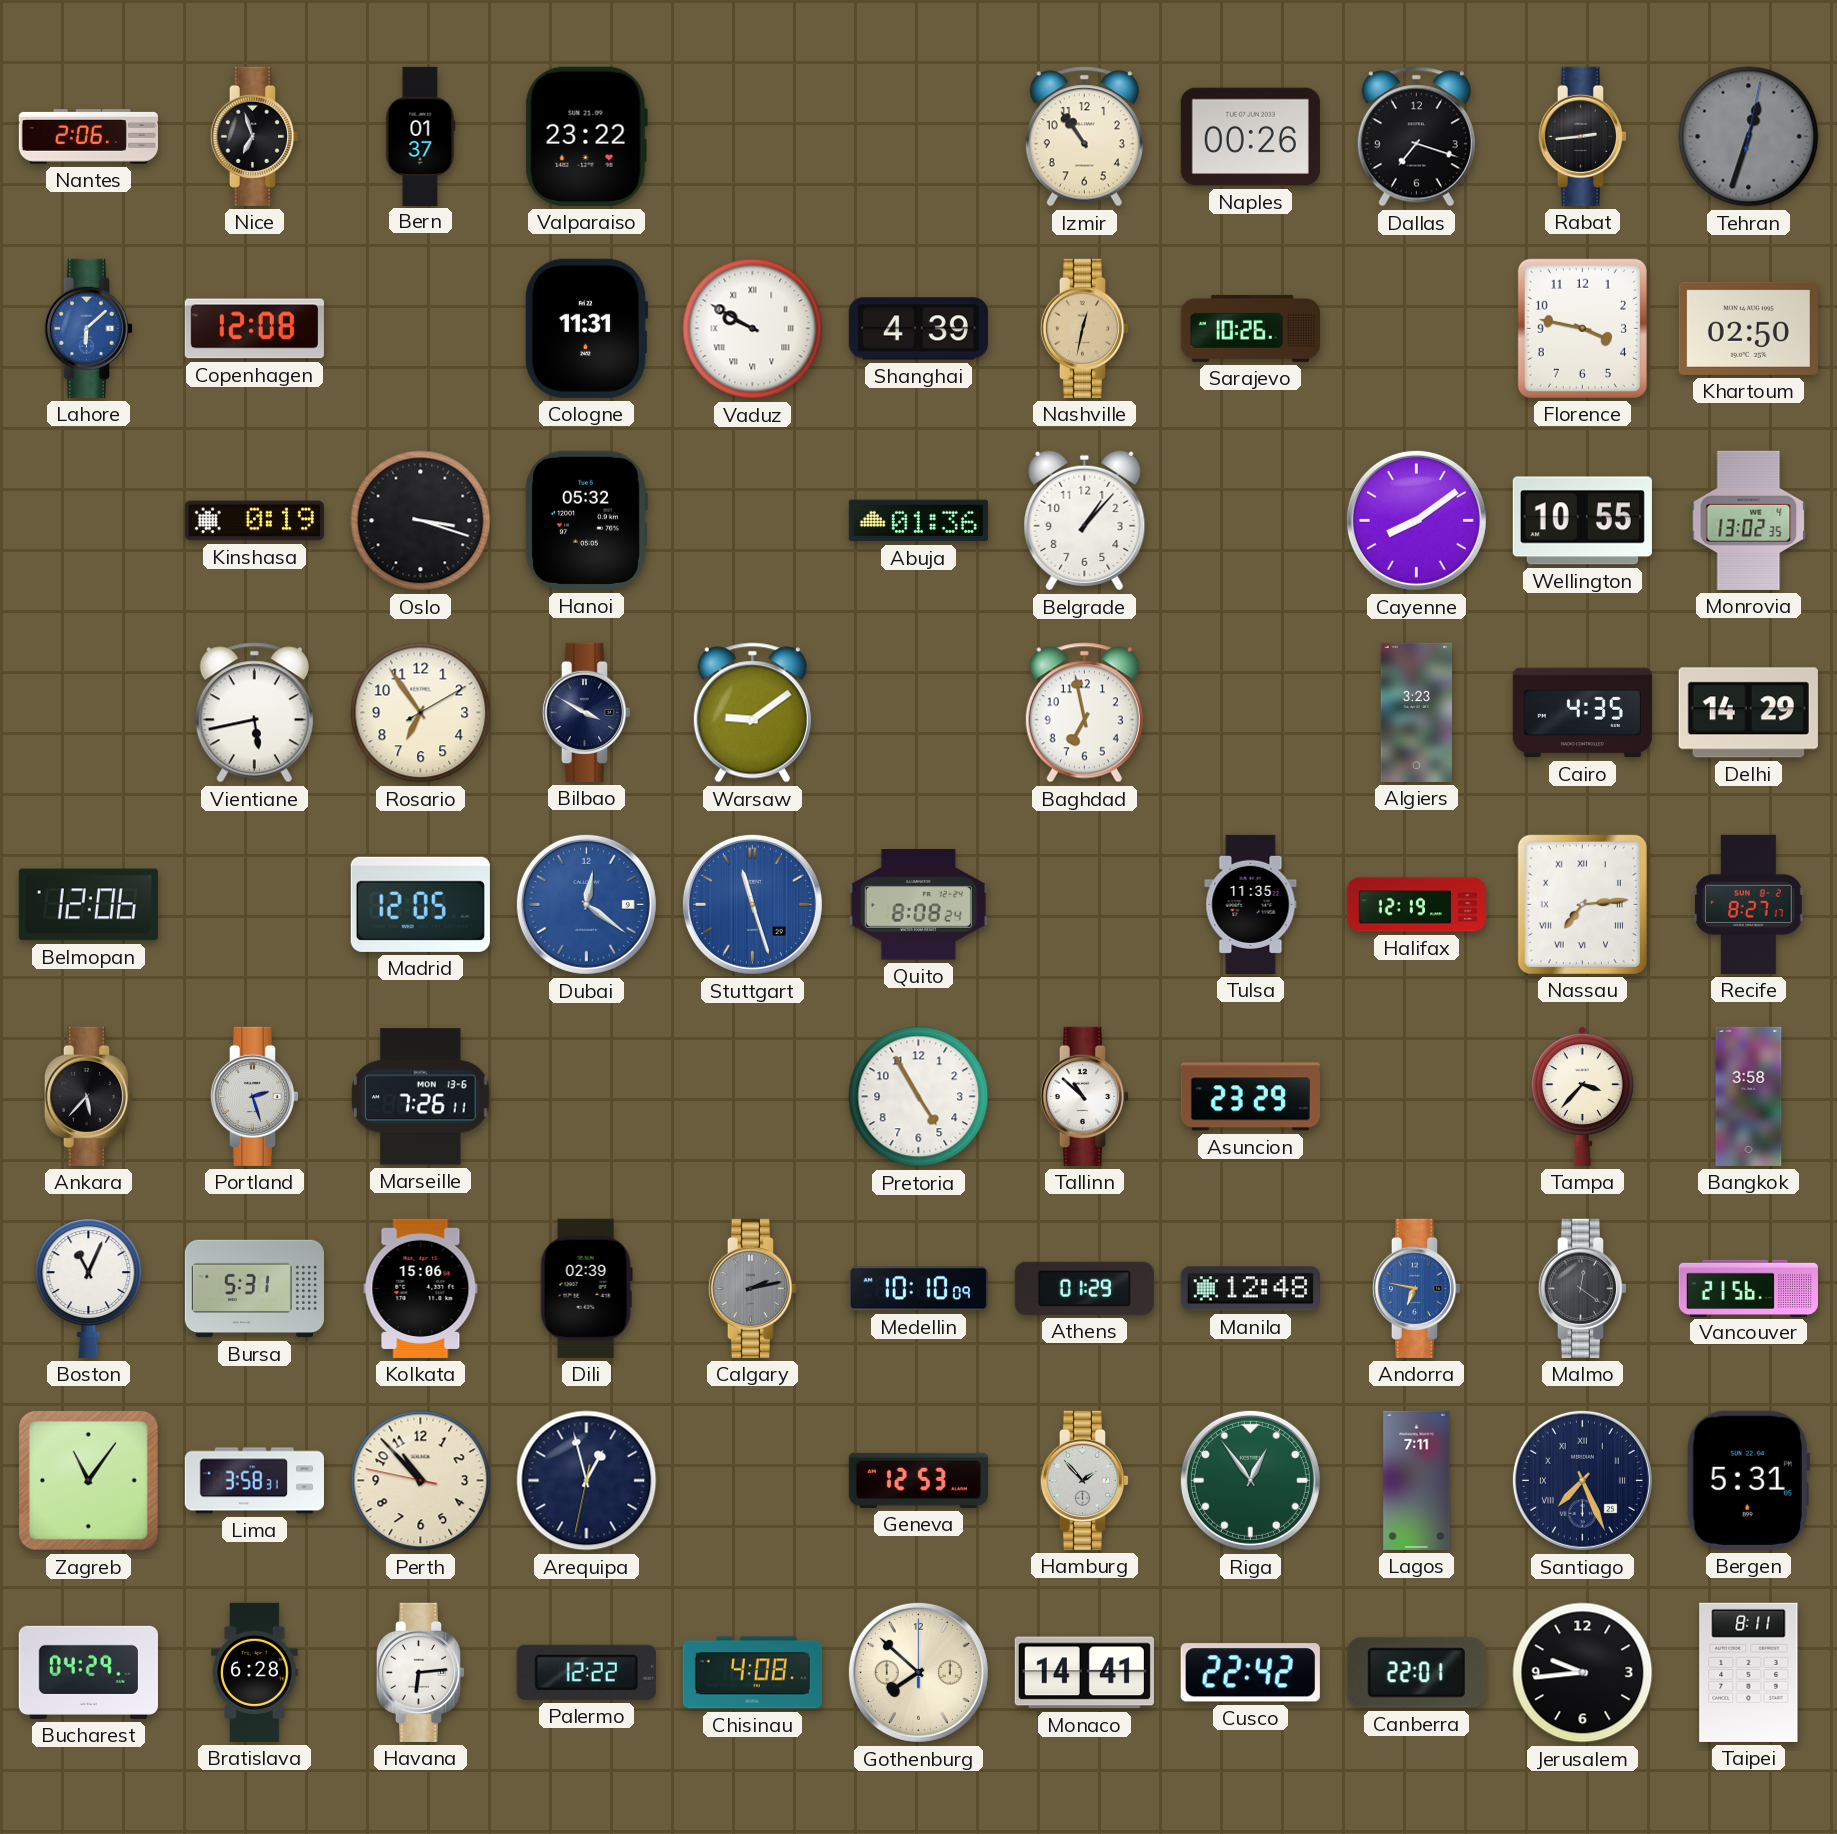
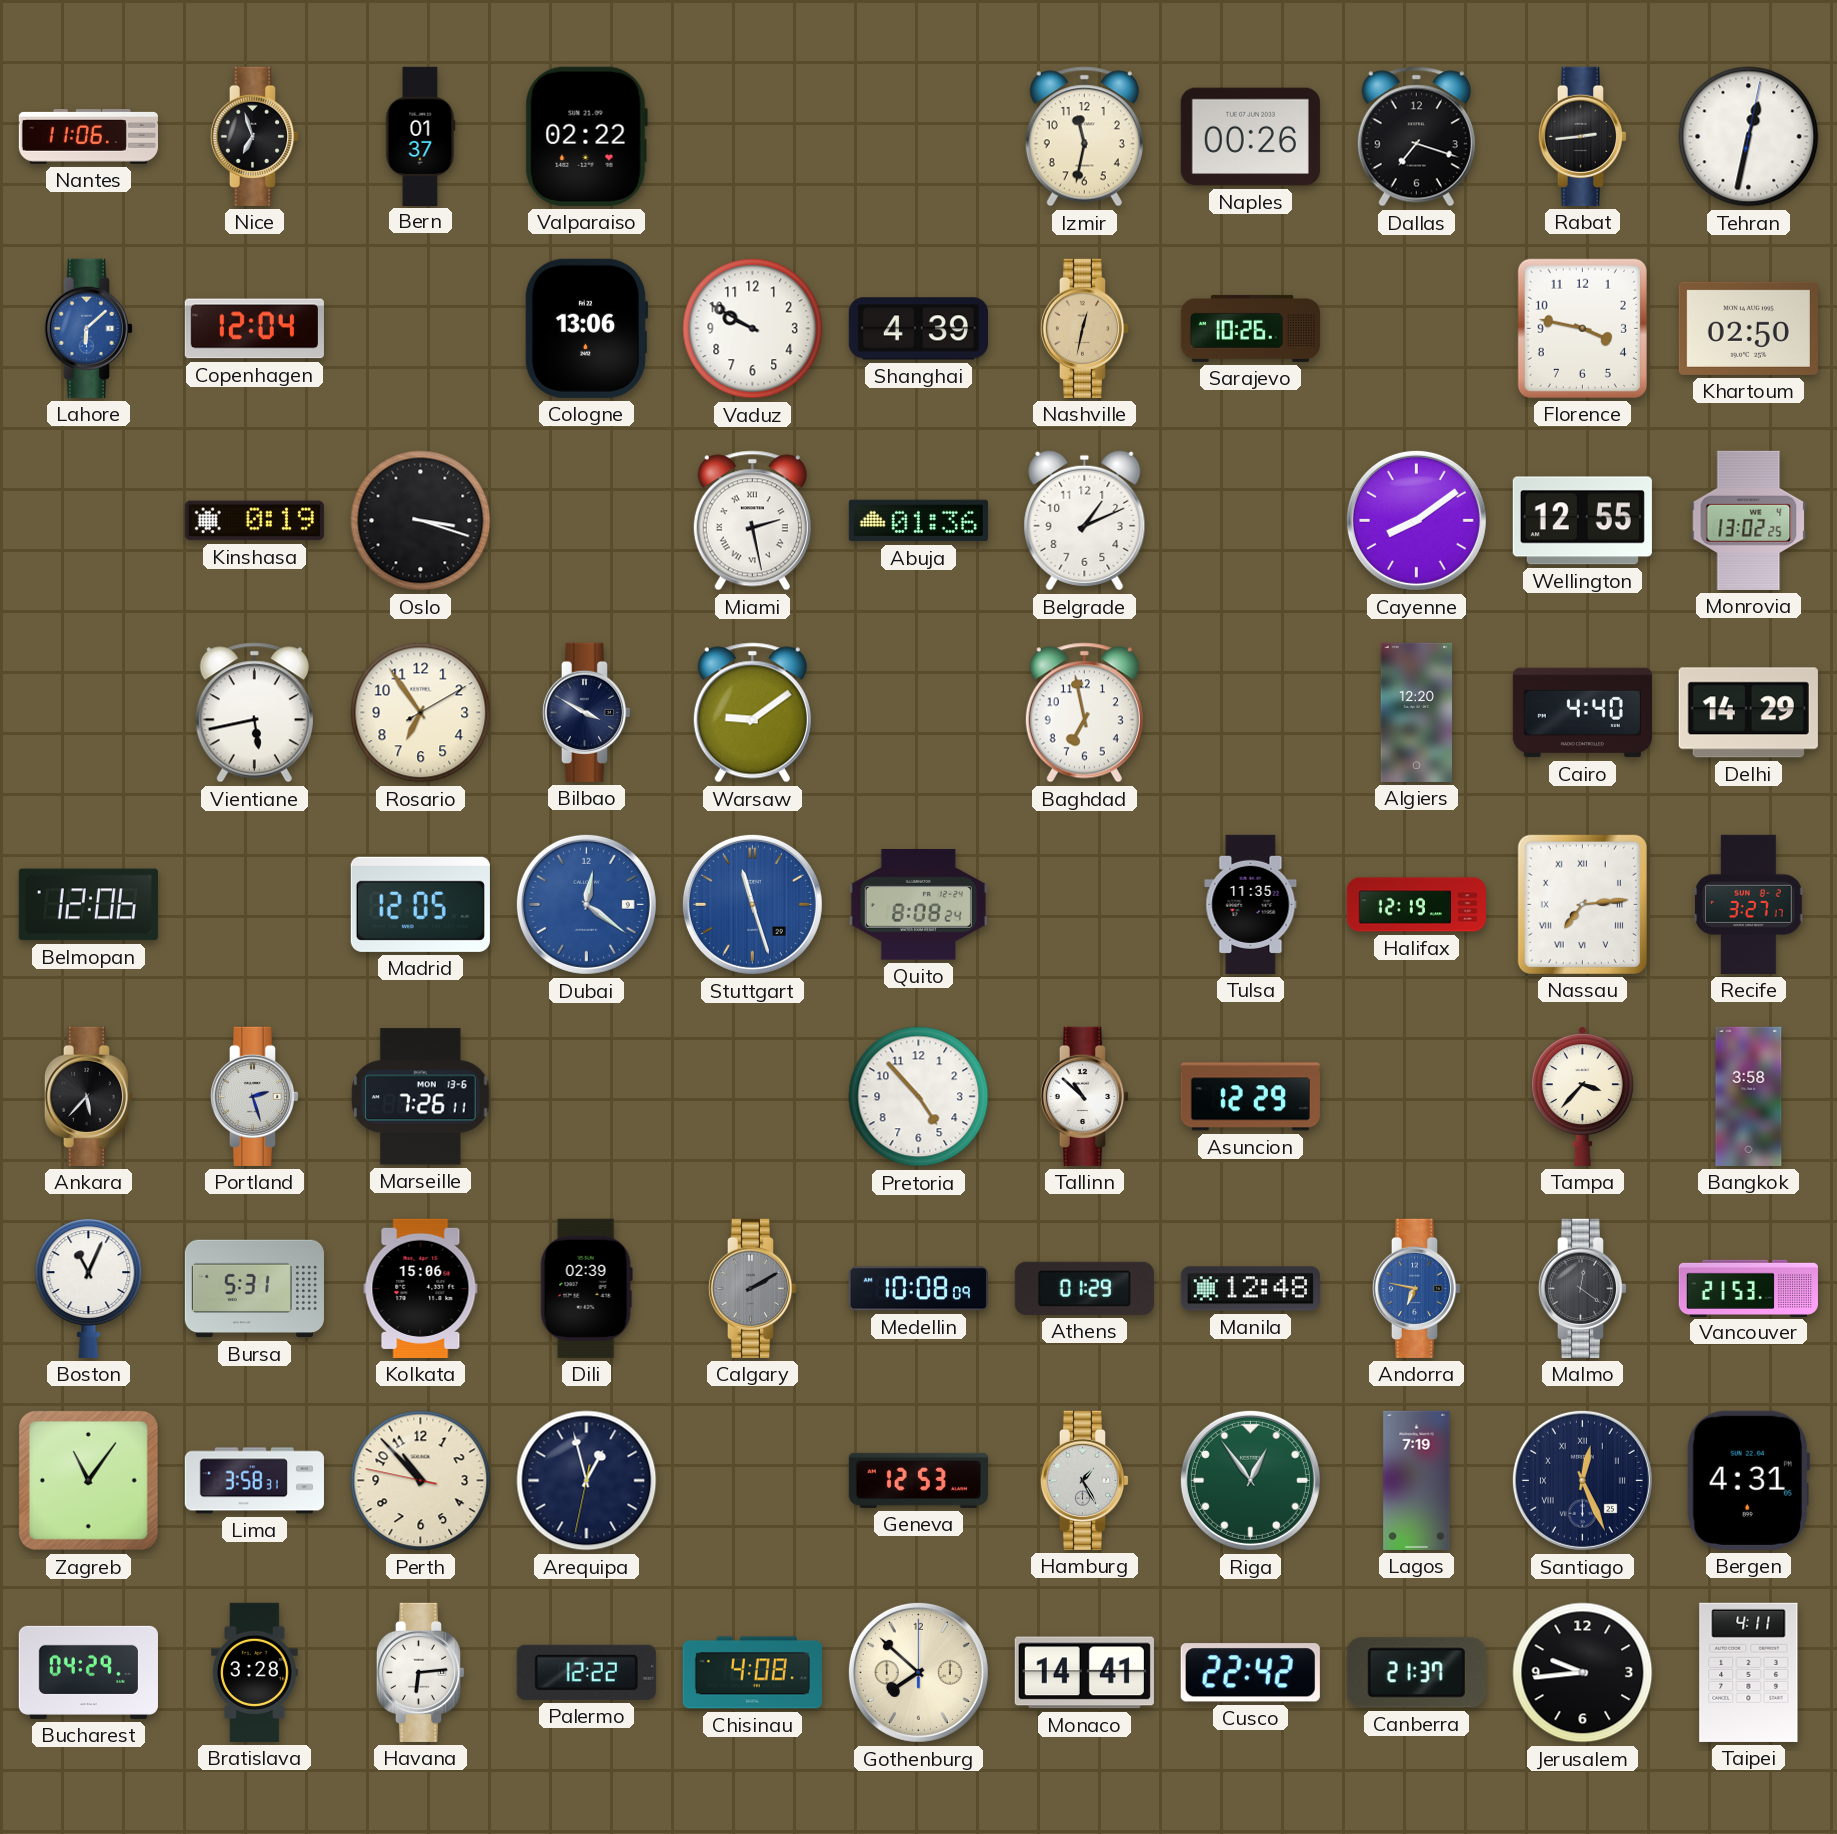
Nantes: 2:06 -> 11:06 (88, 137)
Valparaiso: 23:22 -> 02:22 (586, 136)
Izmir: 10:54 -> 11:32 (1084, 137)
Tehran: 12:33 -> 12:32 (1749, 137)
Tehran dial: grey -> white (1749, 137)
Copenhagen: 12:08 -> 12:04 (254, 329)
Cologne: 11:31 -> 13:06 (586, 328)
Vaduz numerals: Roman -> Arabic (753, 329)
Hanoi: 05:32 -> none (586, 520)
Miami: none -> 2:28 (752, 521)
Belgrade: 1:07 -> 1:11 (1085, 521)
Wellington: 10:55 -> 12:55 (1582, 521)
Monrovia: 13:02:35 -> 13:02:25 (1749, 520)
Algiers: 3:23 -> 12:20 (1416, 712)
Cairo: 4:35 -> 4:40 (1582, 713)
Recife: 8:27 -> 3:27 (1749, 904)
Pretoria: 4:55 -> 4:53 (919, 1097)
Asuncion: 23:29 -> 12:29 (1250, 1097)
Calgary: 2:13 -> 2:10 (753, 1288)
Medellin: 10:10 -> 10:08 (918, 1289)
Vancouver: 21:56 -> 21:53 (1748, 1288)
Hamburg: 1:53 -> 1:25 (1085, 1480)
Lagos: 7:11 -> 7:19 (1417, 1480)
Santiago: 7:26 -> 12:26 (1582, 1480)
Bergen: 5:31 -> 4:31 (1748, 1480)
Bratislava: 6:28 -> 3:28 (255, 1672)
Canberra: 22:01 -> 21:37 (1416, 1673)
Taipei: 8:11 -> 4:11 (1749, 1672)
